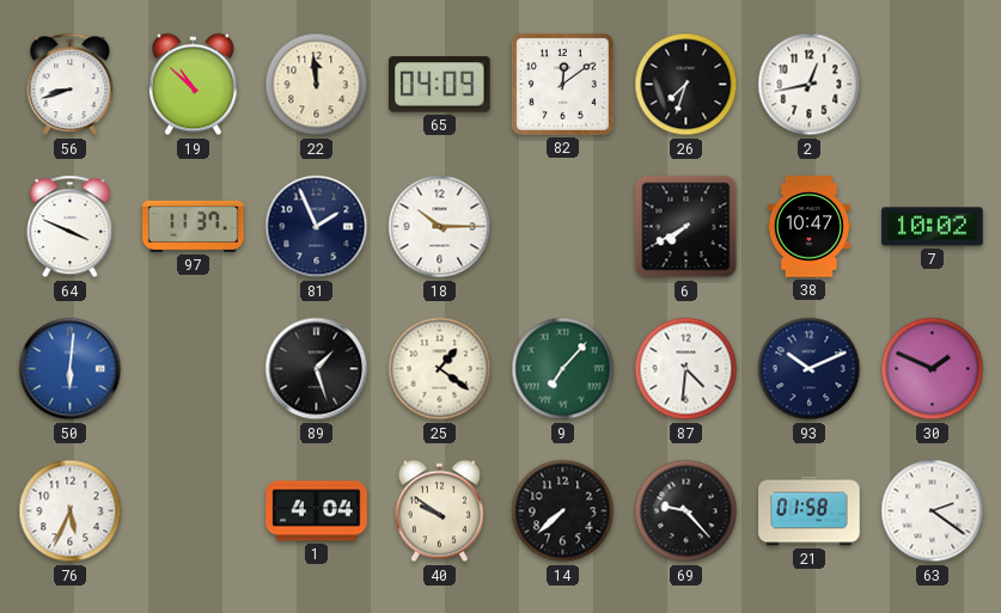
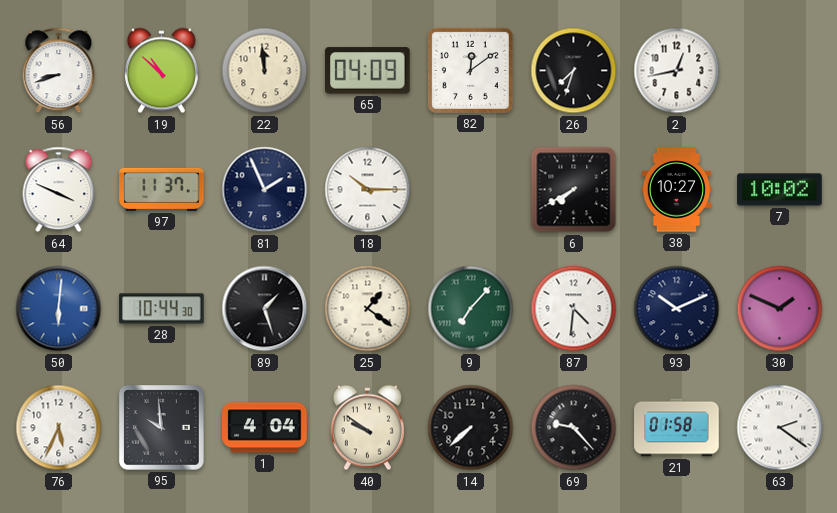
38: 10:47 -> 10:27 (676, 190)
28: none -> 10:44 (162, 309)
95: none -> 9:59 (162, 428)
